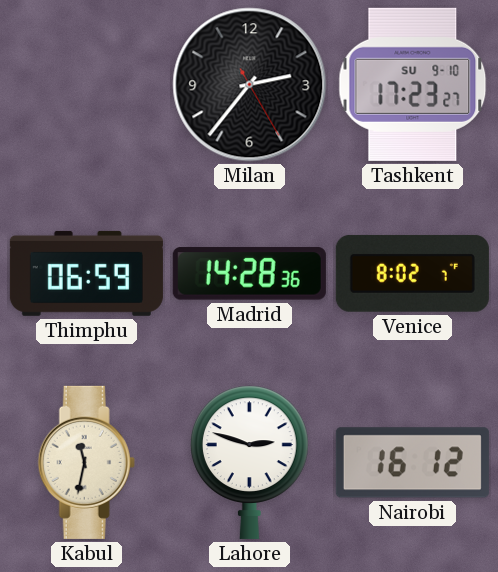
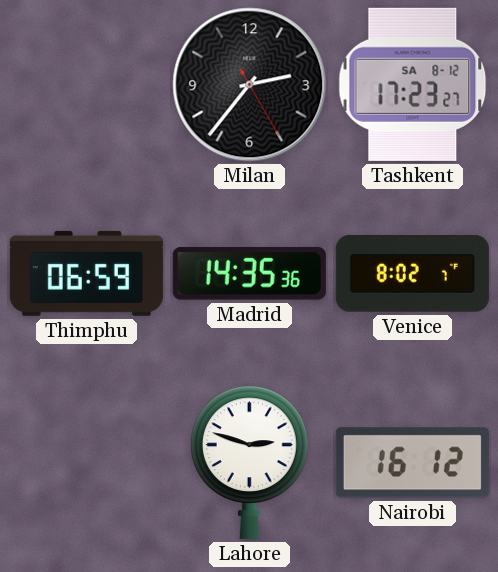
Tashkent date: SU 9-10 -> SA 8-12 (413, 84)
Madrid: 14:28 -> 14:35 (249, 274)
Kabul: 11:32 -> none (86, 462)
